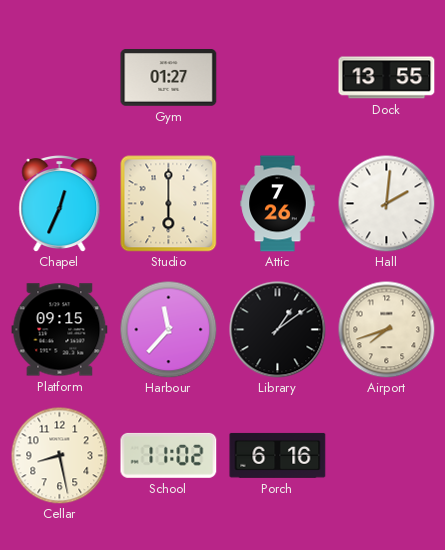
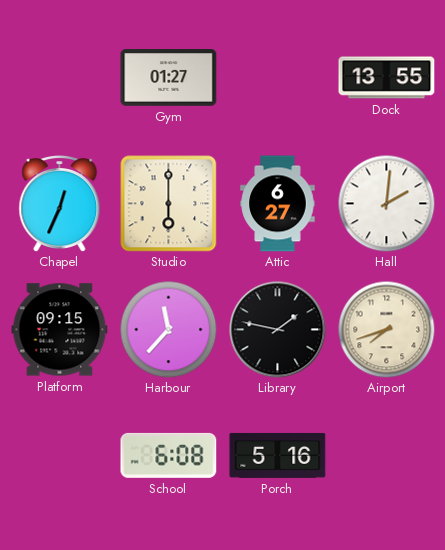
Attic: 7:26 -> 6:27 (278, 204)
Library: 1:09 -> 1:47 (278, 330)
Cellar: 8:28 -> none (59, 455)
School: 11:02 -> 6:08 (169, 455)
Porch: 6:16 -> 5:16 (278, 455)
